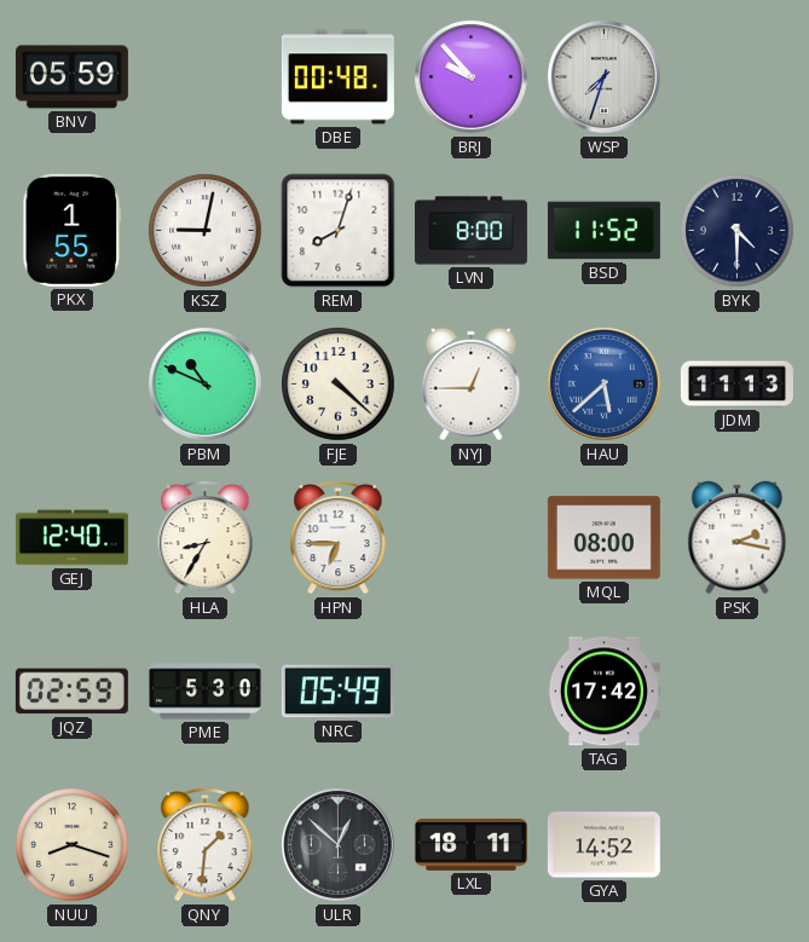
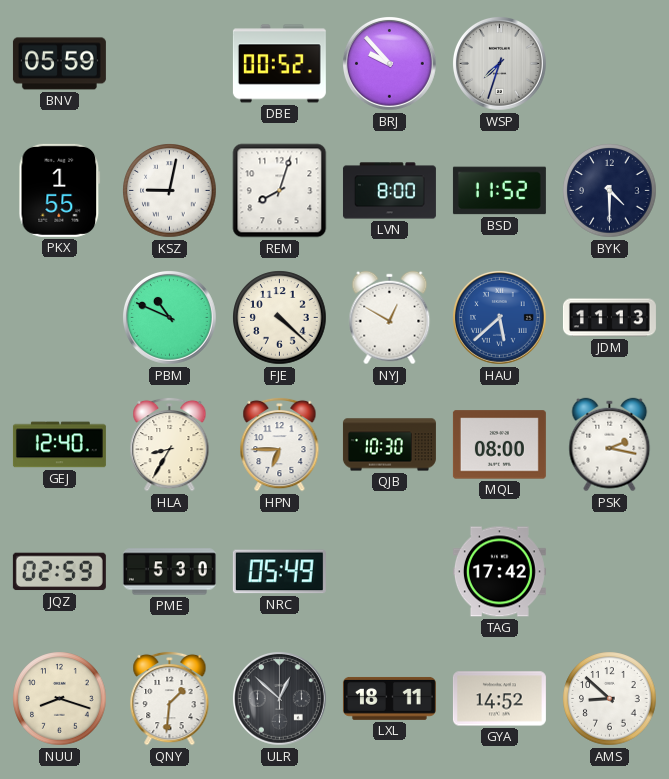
DBE: 00:48 -> 00:52 (279, 64)
NYJ: 12:45 -> 12:50 (390, 318)
QJB: none -> 10:30 (389, 445)
AMS: none -> 8:52 (610, 699)
